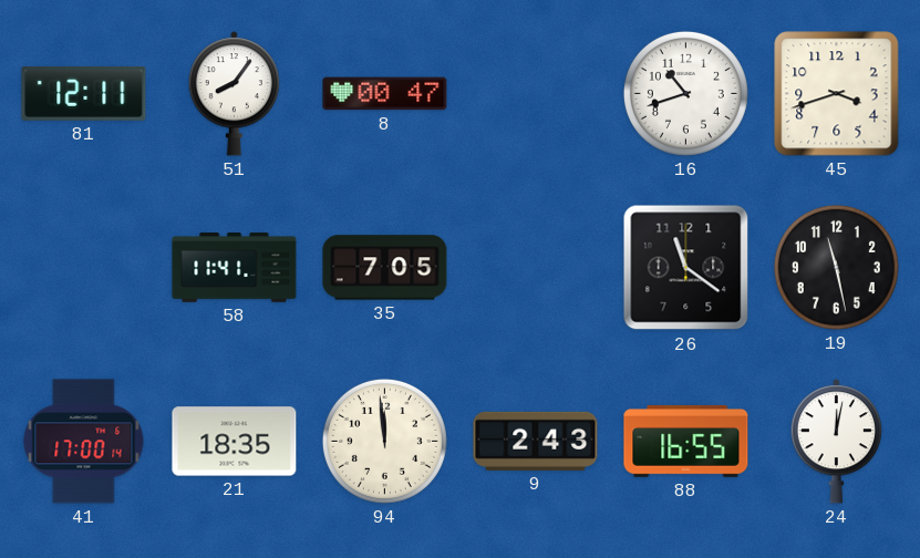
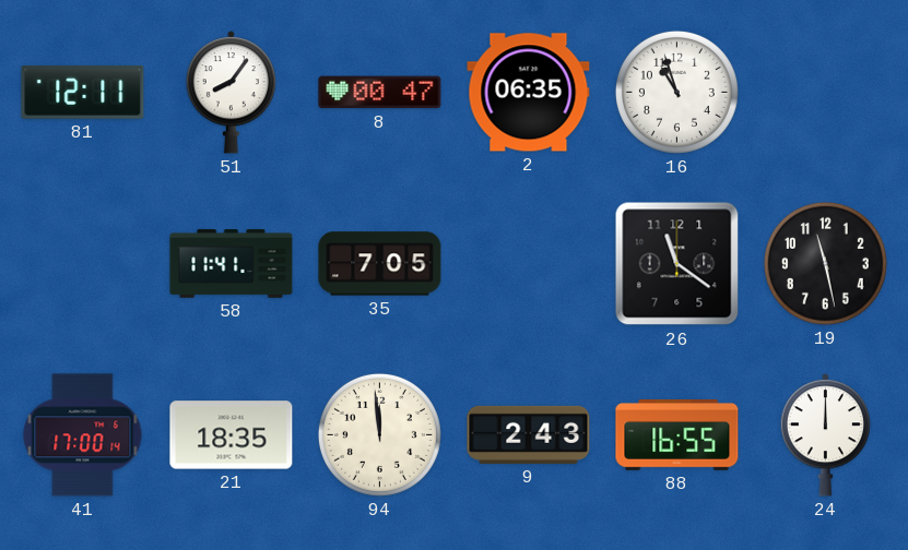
2: none -> 06:35 (529, 93)
16: 10:42 -> 10:57 (676, 92)
45: 3:42 -> none (837, 94)
24: 12:02 -> 12:00 (825, 435)
